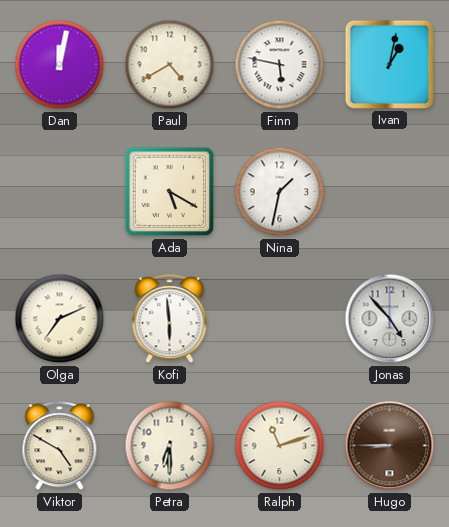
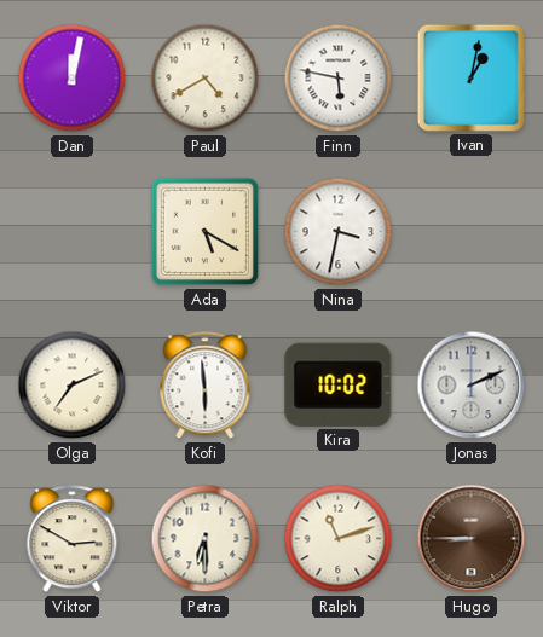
Nina: 1:32 -> 3:32 (339, 232)
Kira: none -> 10:02 (339, 384)
Jonas: 4:53 -> 2:11 (472, 386)
Viktor: 4:50 -> 2:50 (73, 539)
